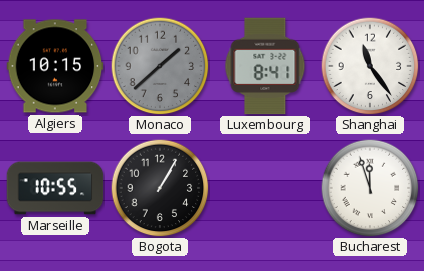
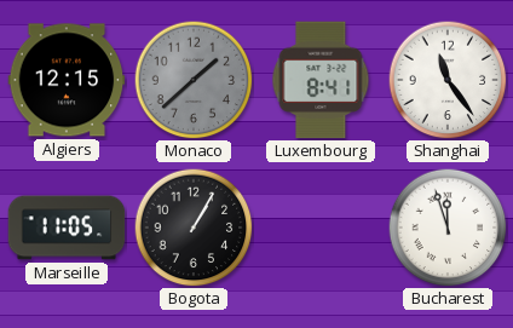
Algiers: 10:15 -> 12:15 (67, 80)
Marseille: 10:55 -> 11:05 (67, 228)
